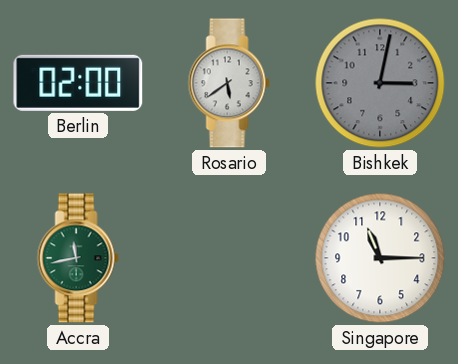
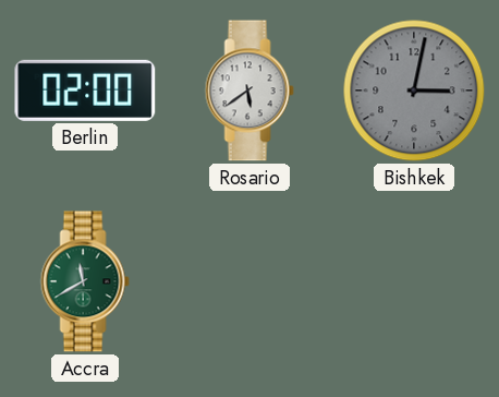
Accra: 11:43 -> 11:40 (85, 281)
Singapore: 11:15 -> none (380, 258)
